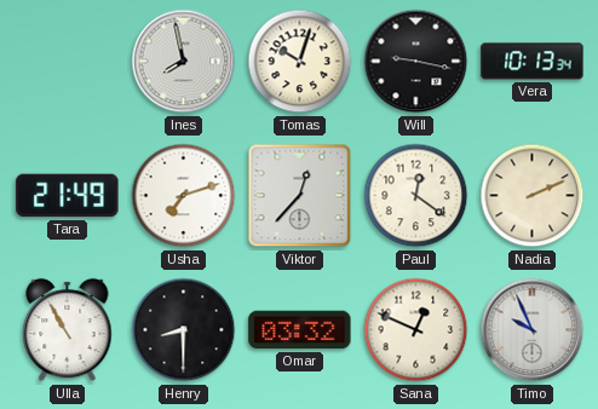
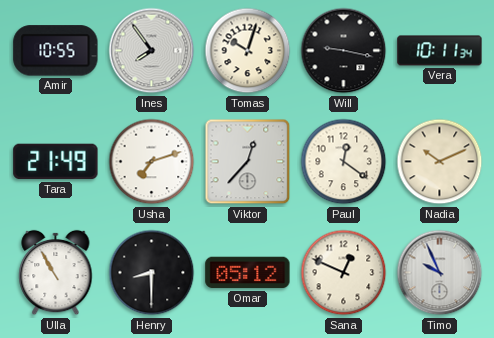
Amir: none -> 10:55 (56, 51)
Ines: 7:58 -> 7:54 (152, 51)
Vera: 10:13 -> 10:11 (440, 51)
Nadia: 2:11 -> 10:11 (440, 162)
Omar: 03:32 -> 05:12 (248, 273)
